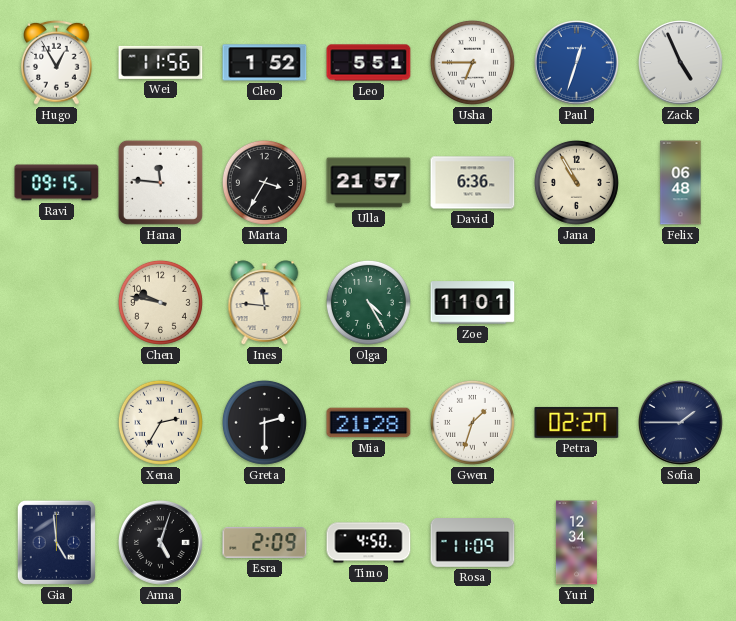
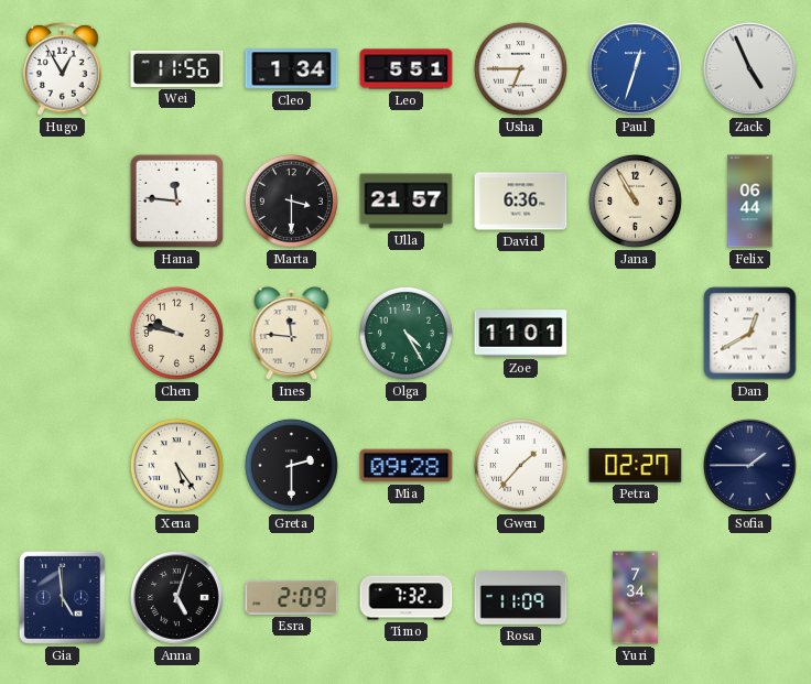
Cleo: 1:52 -> 1:34 (292, 69)
Ravi: 09:15 -> none (57, 183)
Marta: 3:35 -> 3:30 (291, 200)
Felix: 06:48 -> 06:44 (750, 202)
Dan: none -> 12:40 (750, 334)
Xena: 2:35 -> 5:24 (176, 465)
Mia: 21:28 -> 09:28 (407, 466)
Gwen: 1:33 -> 1:37 (520, 465)
Timo: 4:50 -> 7:32 (407, 598)
Yuri: 12:34 -> 7:34 (635, 598)
